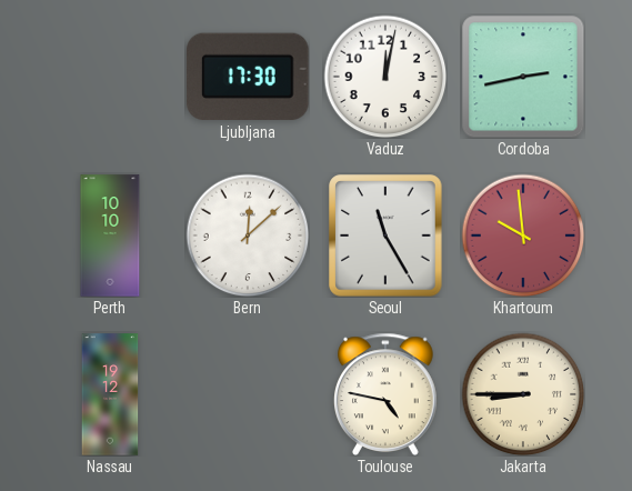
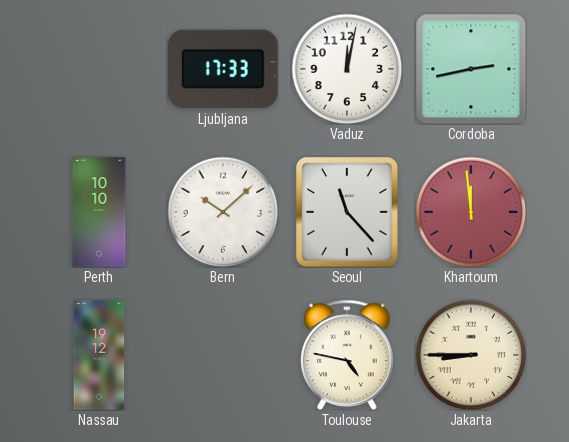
Ljubljana: 17:30 -> 17:33 (223, 69)
Bern: 12:08 -> 10:08 (223, 212)
Seoul: 11:25 -> 11:23 (347, 212)
Khartoum: 9:59 -> 11:59 (471, 212)
